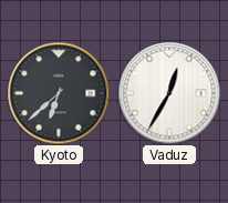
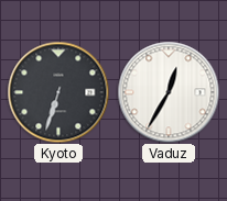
Kyoto: 6:38 -> 6:33 (58, 92)
